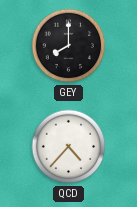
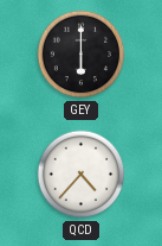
GEY: 8:00 -> 6:00 (82, 55)
